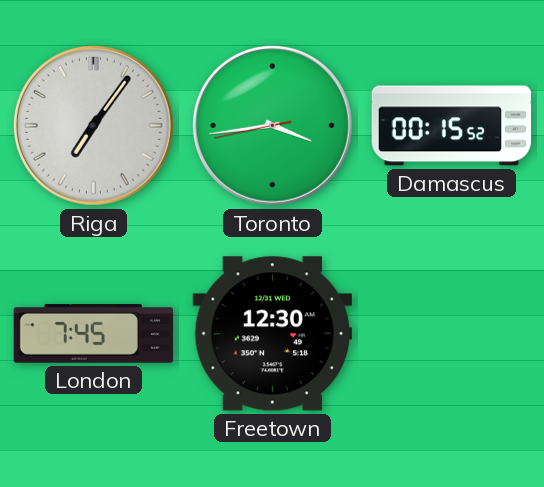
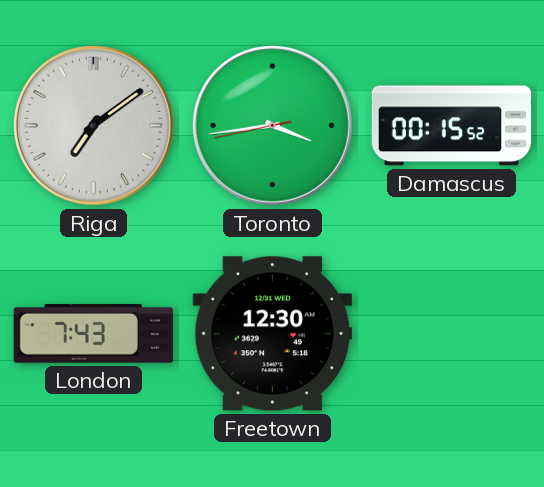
Riga: 7:06 -> 7:09 (93, 125)
London: 7:45 -> 7:43 (94, 334)
